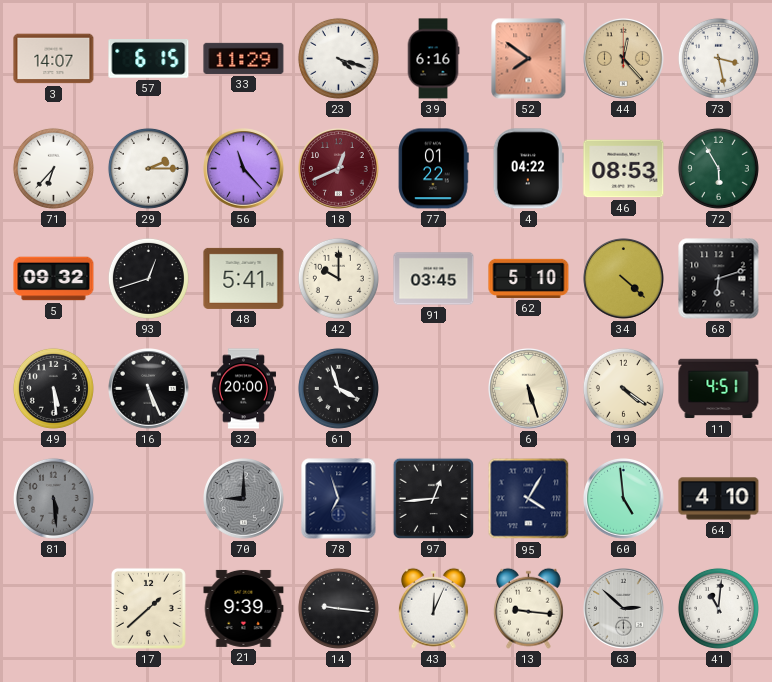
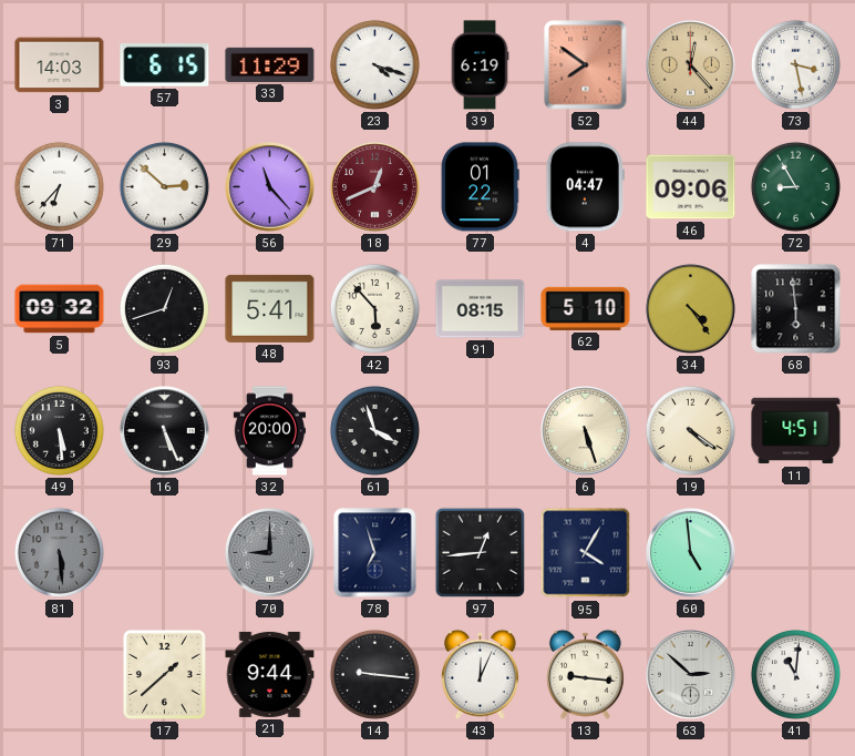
3: 14:07 -> 14:03 (60, 65)
39: 6:16 -> 6:19 (480, 65)
29: 2:15 -> 2:52 (164, 186)
4: 04:22 -> 04:47 (585, 187)
46: 08:53 -> 09:06 (691, 187)
72: 5:55 -> 8:55 (795, 186)
42: 10:00 -> 5:53 (374, 308)
91: 03:45 -> 08:15 (481, 309)
34: 4:22 -> 4:24 (691, 309)
68: 6:12 -> 5:59 (796, 309)
64: 4:10 -> none (719, 499)
21: 9:39 -> 9:44 (270, 674)
